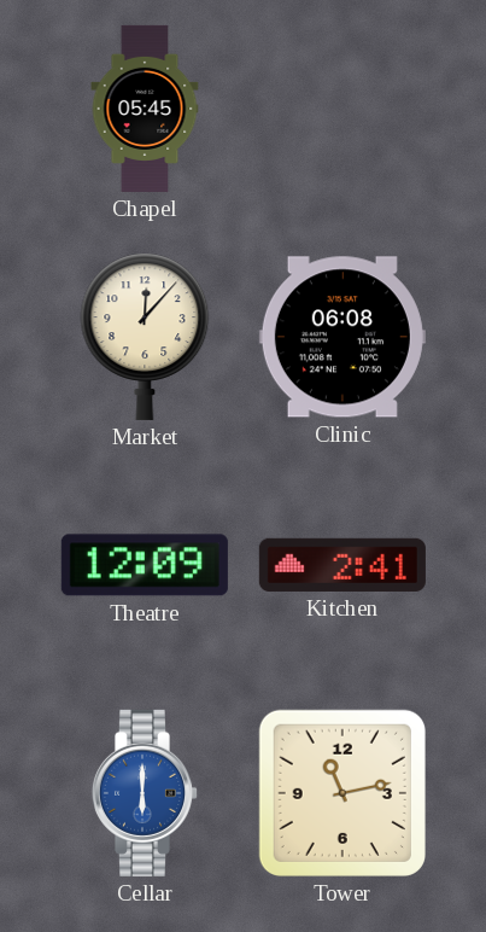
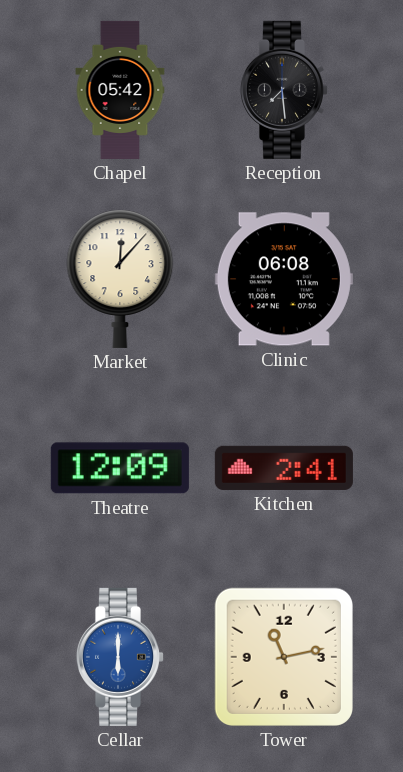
Chapel: 05:45 -> 05:42 (120, 90)
Reception: none -> 7:29 (283, 90)
